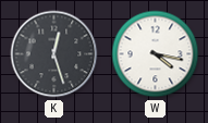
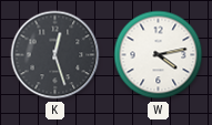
W: 4:17 -> 4:13 (159, 55)
